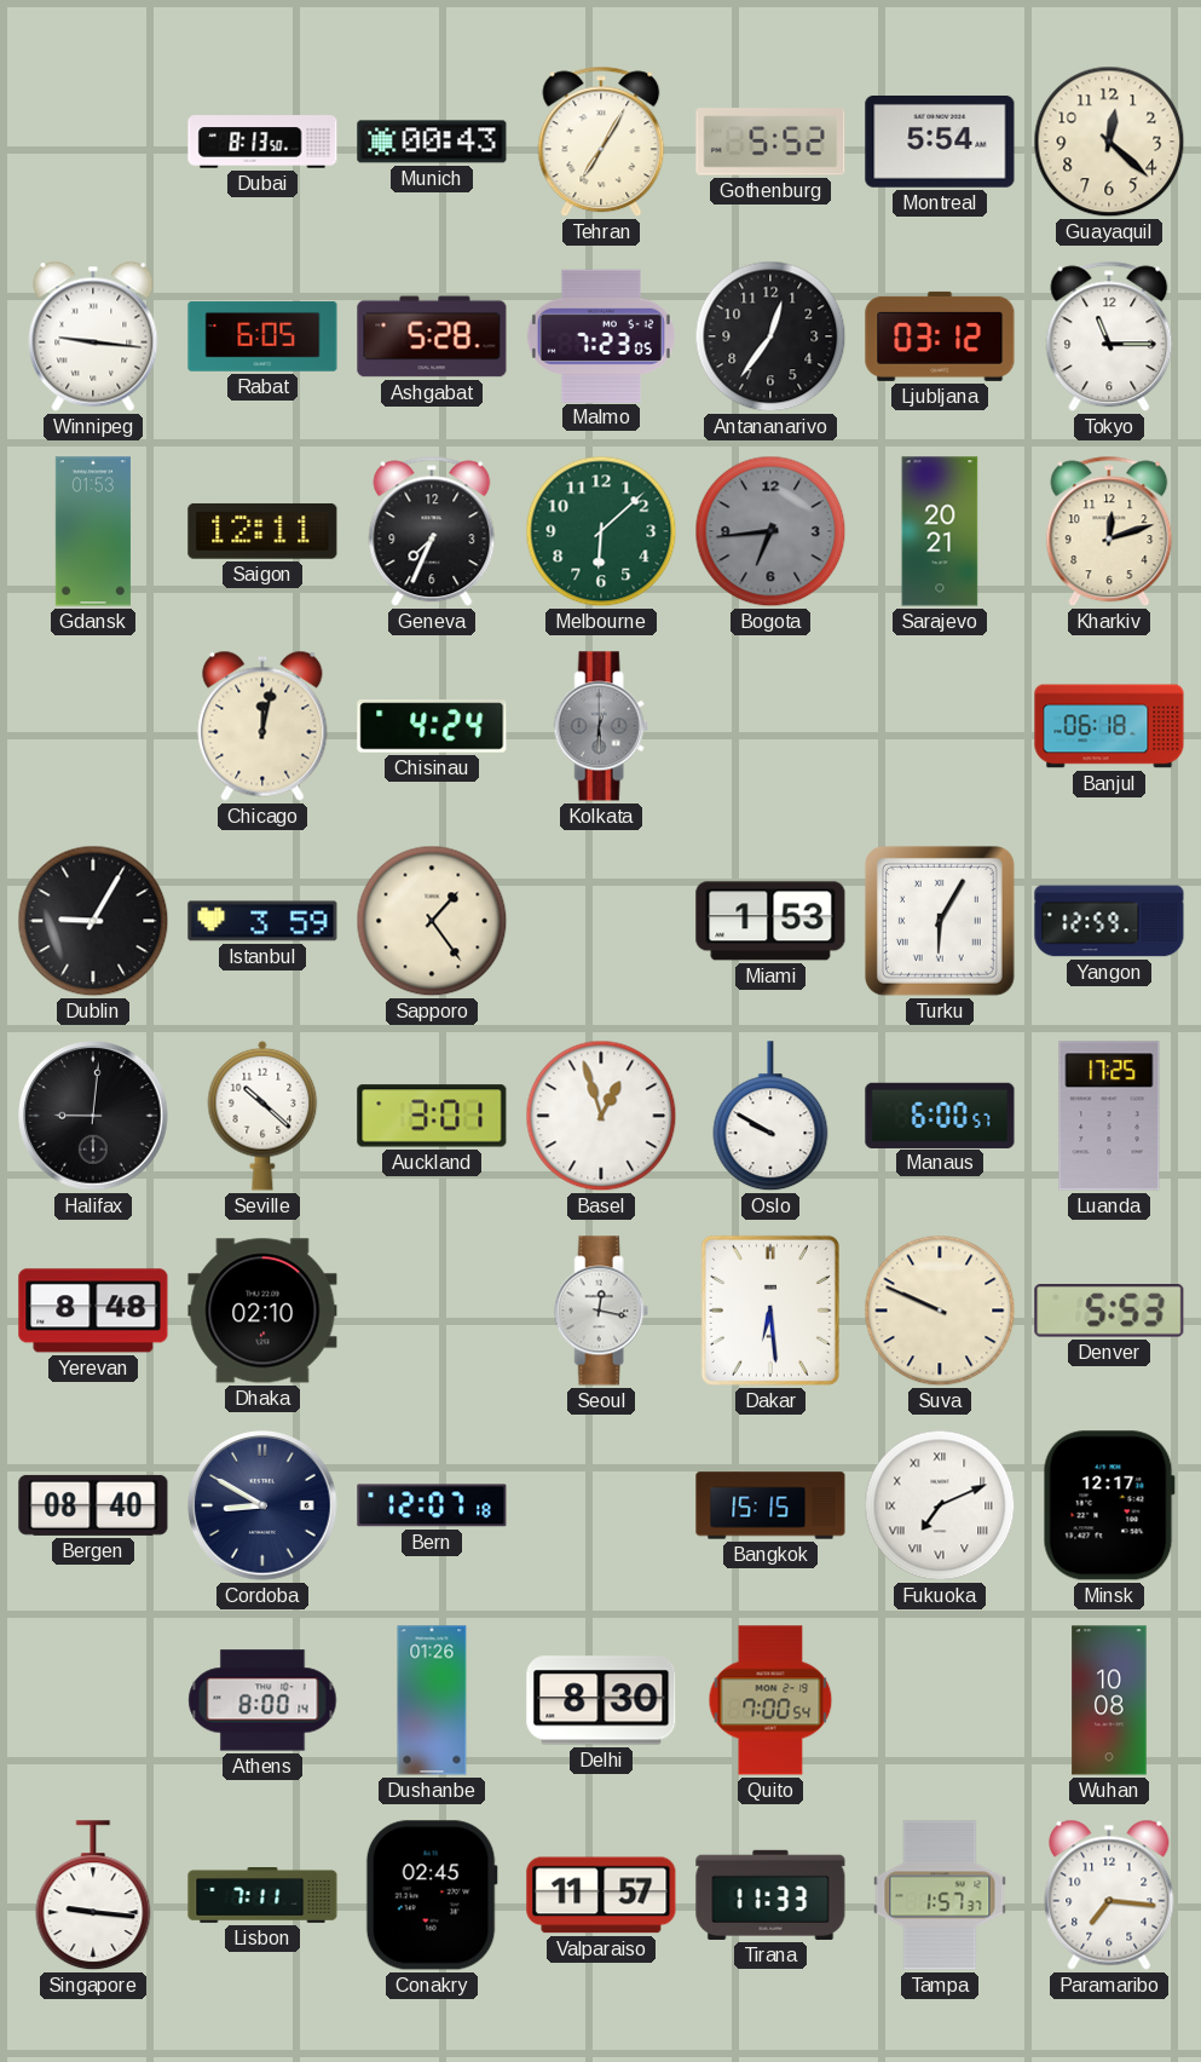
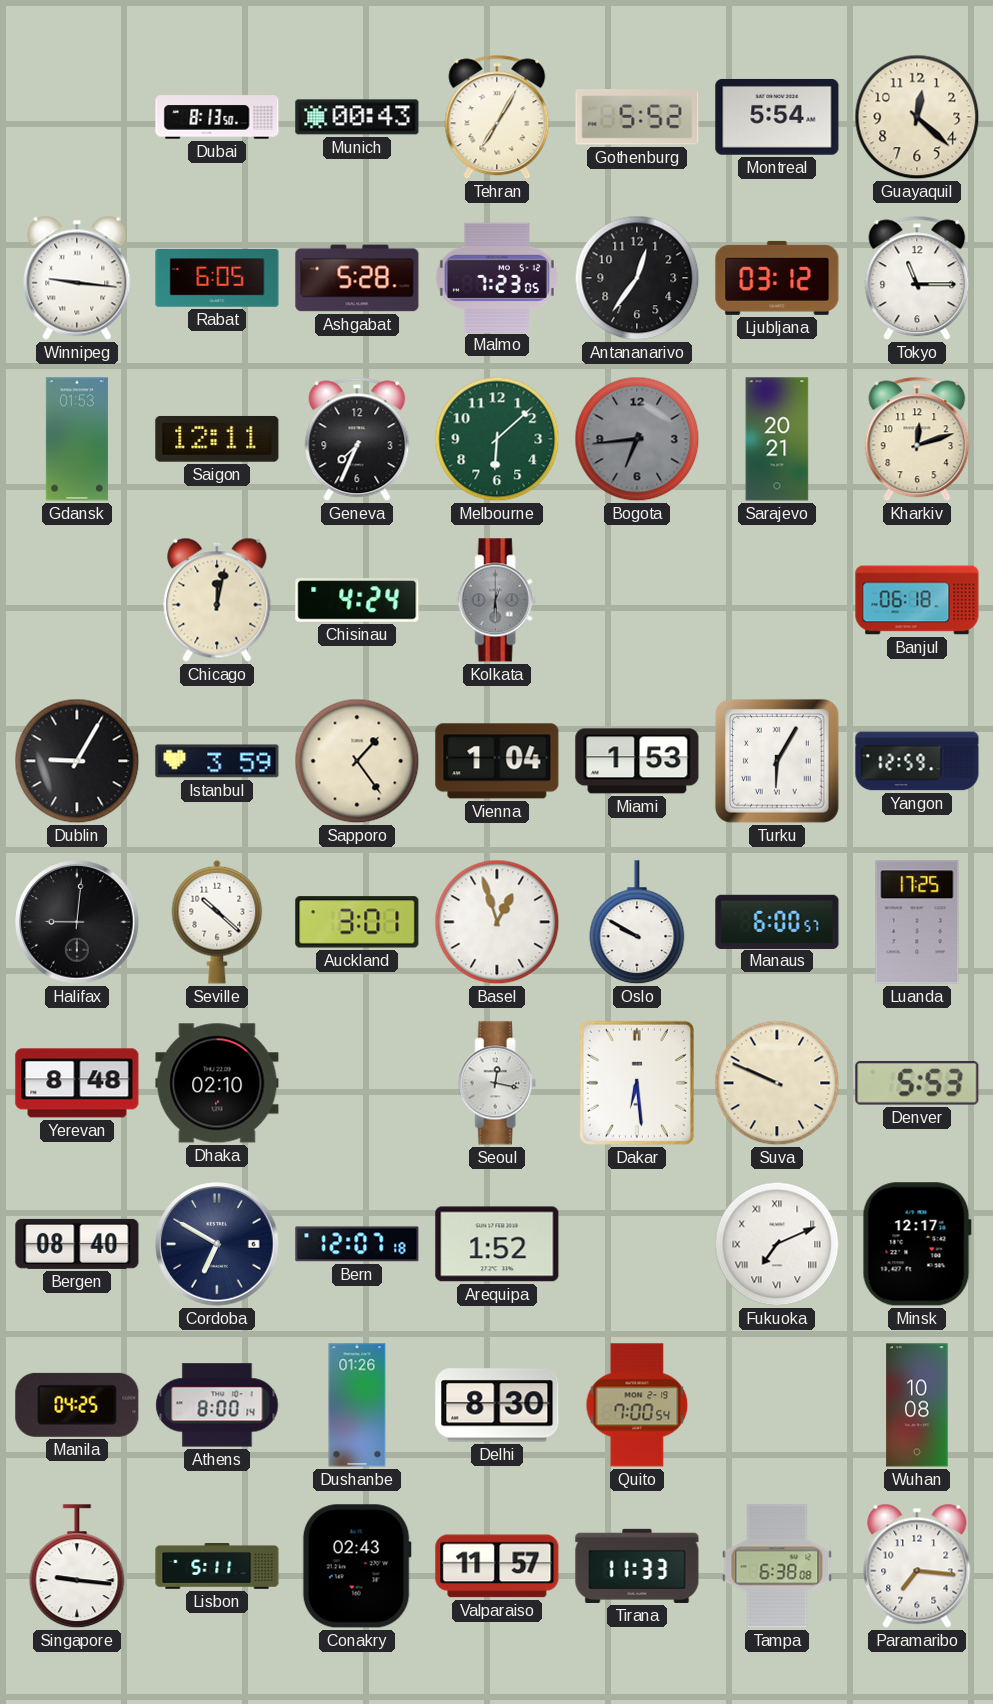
Vienna: none -> 1:04 (497, 761)
Cordoba: 8:50 -> 6:50 (217, 1244)
Arequipa: none -> 1:52 (497, 1244)
Bangkok: 15:15 -> none (770, 1505)
Manila: none -> 04:25 (77, 1405)
Lisbon: 7:11 -> 5:11 (217, 1567)
Conakry: 02:45 -> 02:43 (357, 1566)
Tampa: 1:57 -> 6:38 (777, 1566)
